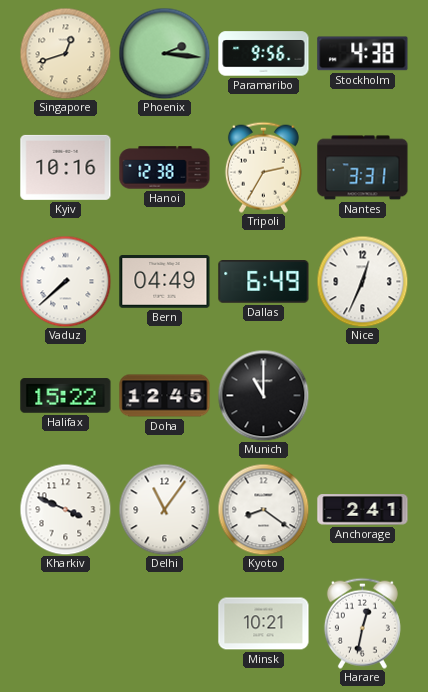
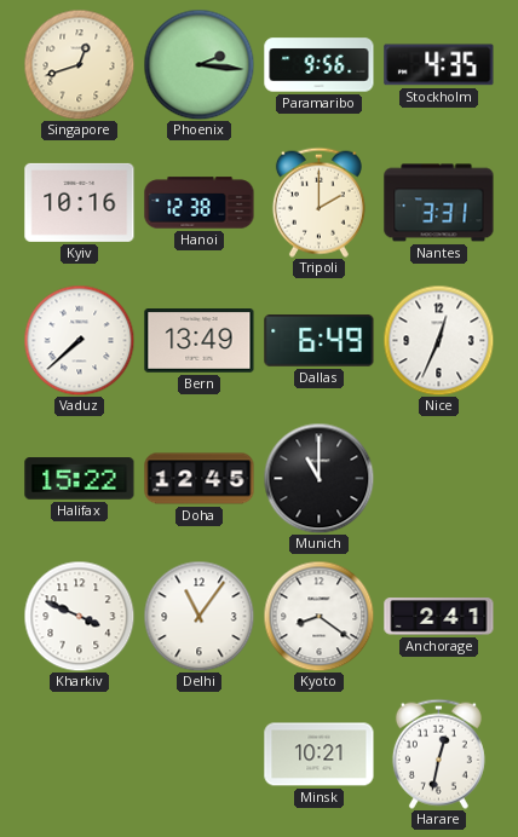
Stockholm: 4:38 -> 4:35 (439, 65)
Tripoli: 2:35 -> 2:00 (318, 202)
Bern: 04:49 -> 13:49 (200, 341)
